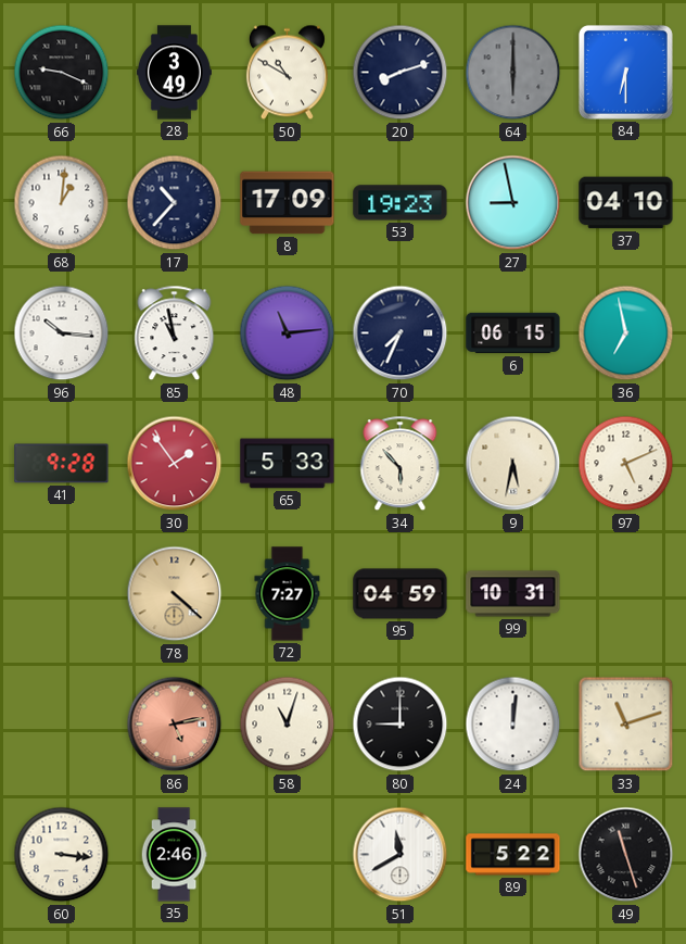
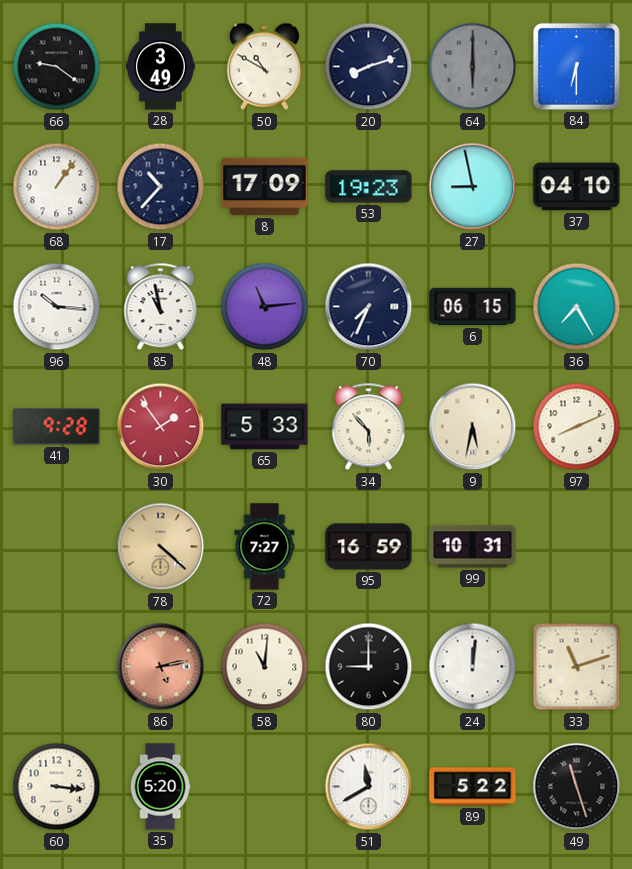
66: 9:19 -> 9:21 (57, 67)
68: 1:01 -> 1:06 (57, 187)
36: 6:58 -> 7:25 (577, 307)
97: 5:11 -> 8:11 (577, 427)
95: 04:59 -> 16:59 (369, 547)
58: 11:03 -> 11:01 (265, 667)
35: 2:46 -> 5:20 (160, 787)
